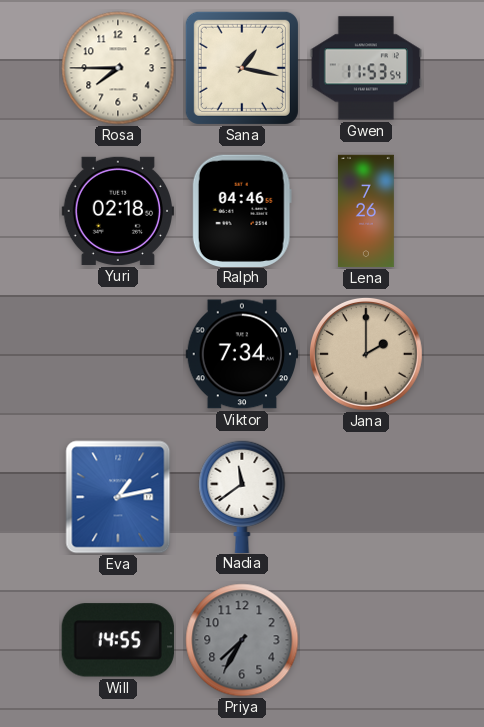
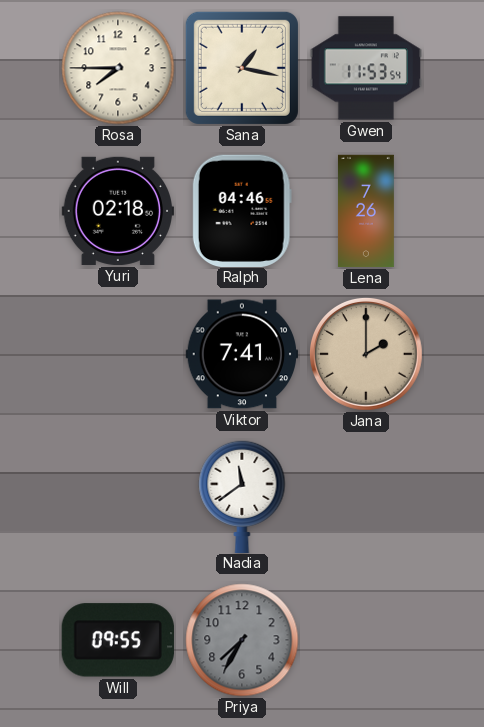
Viktor: 7:34 -> 7:41 (242, 354)
Eva: 1:13 -> none (118, 497)
Will: 14:55 -> 09:55 (118, 640)
